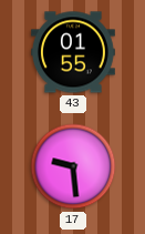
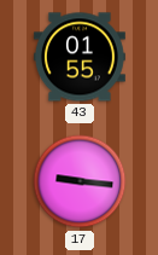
17: 9:29 -> 9:16 (80, 181)
